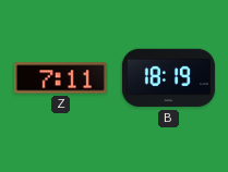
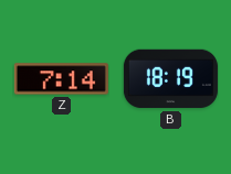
Z: 7:11 -> 7:14 (61, 79)
